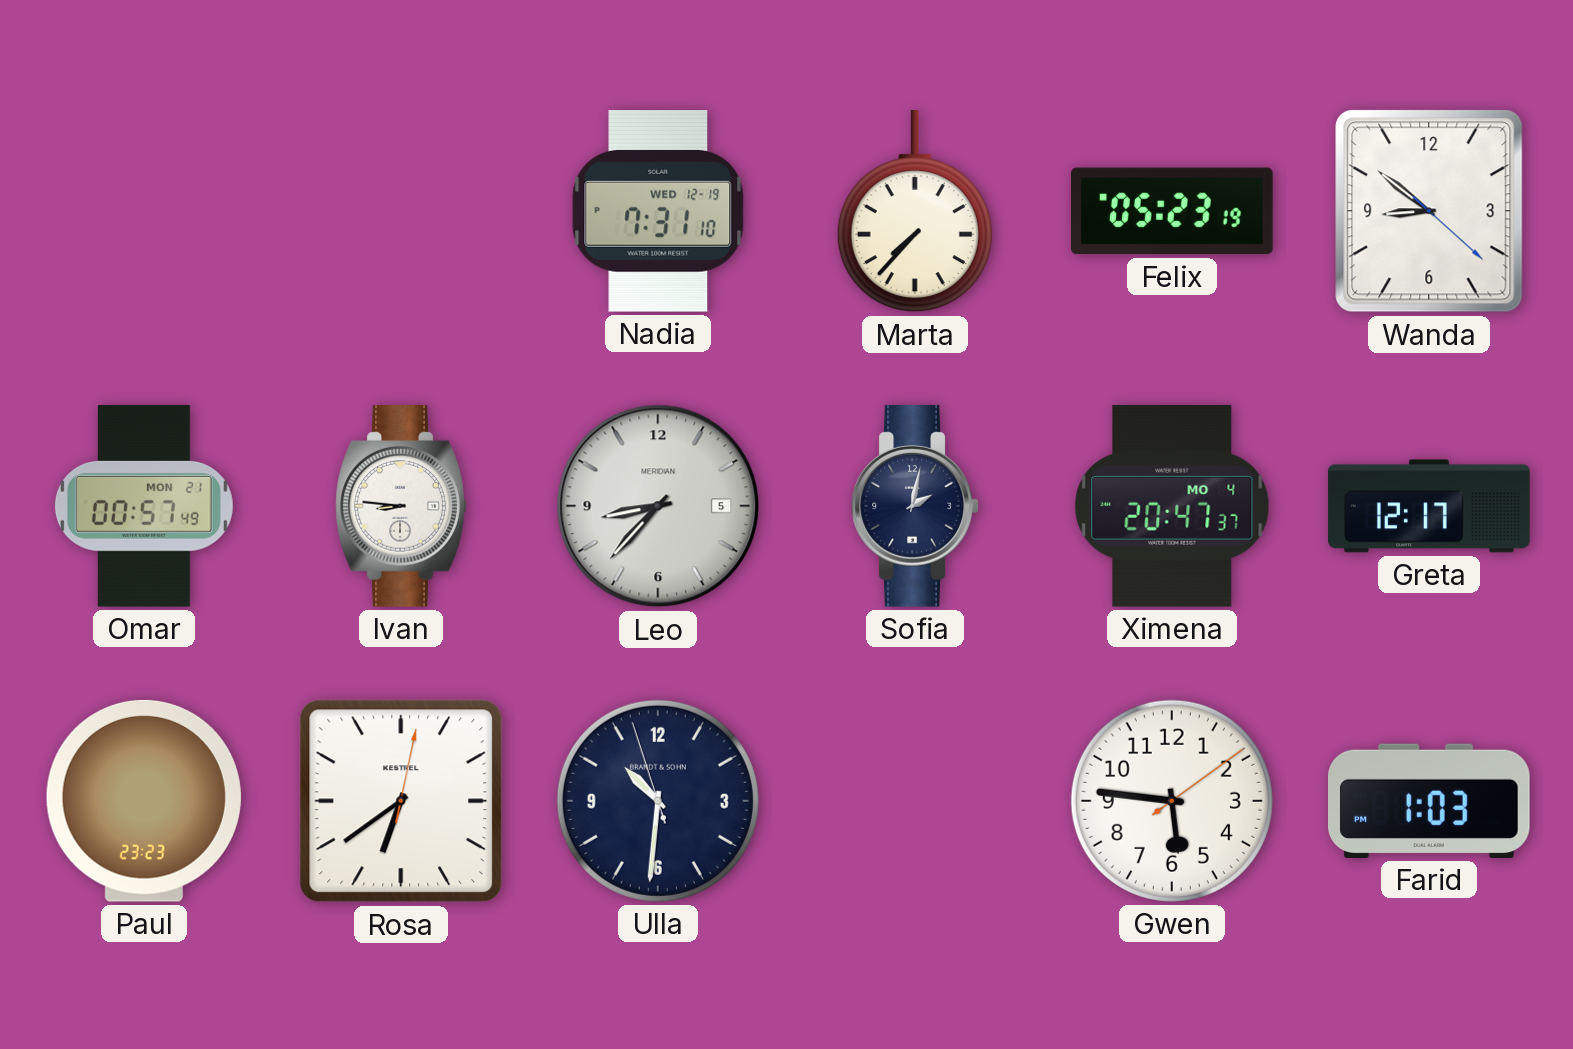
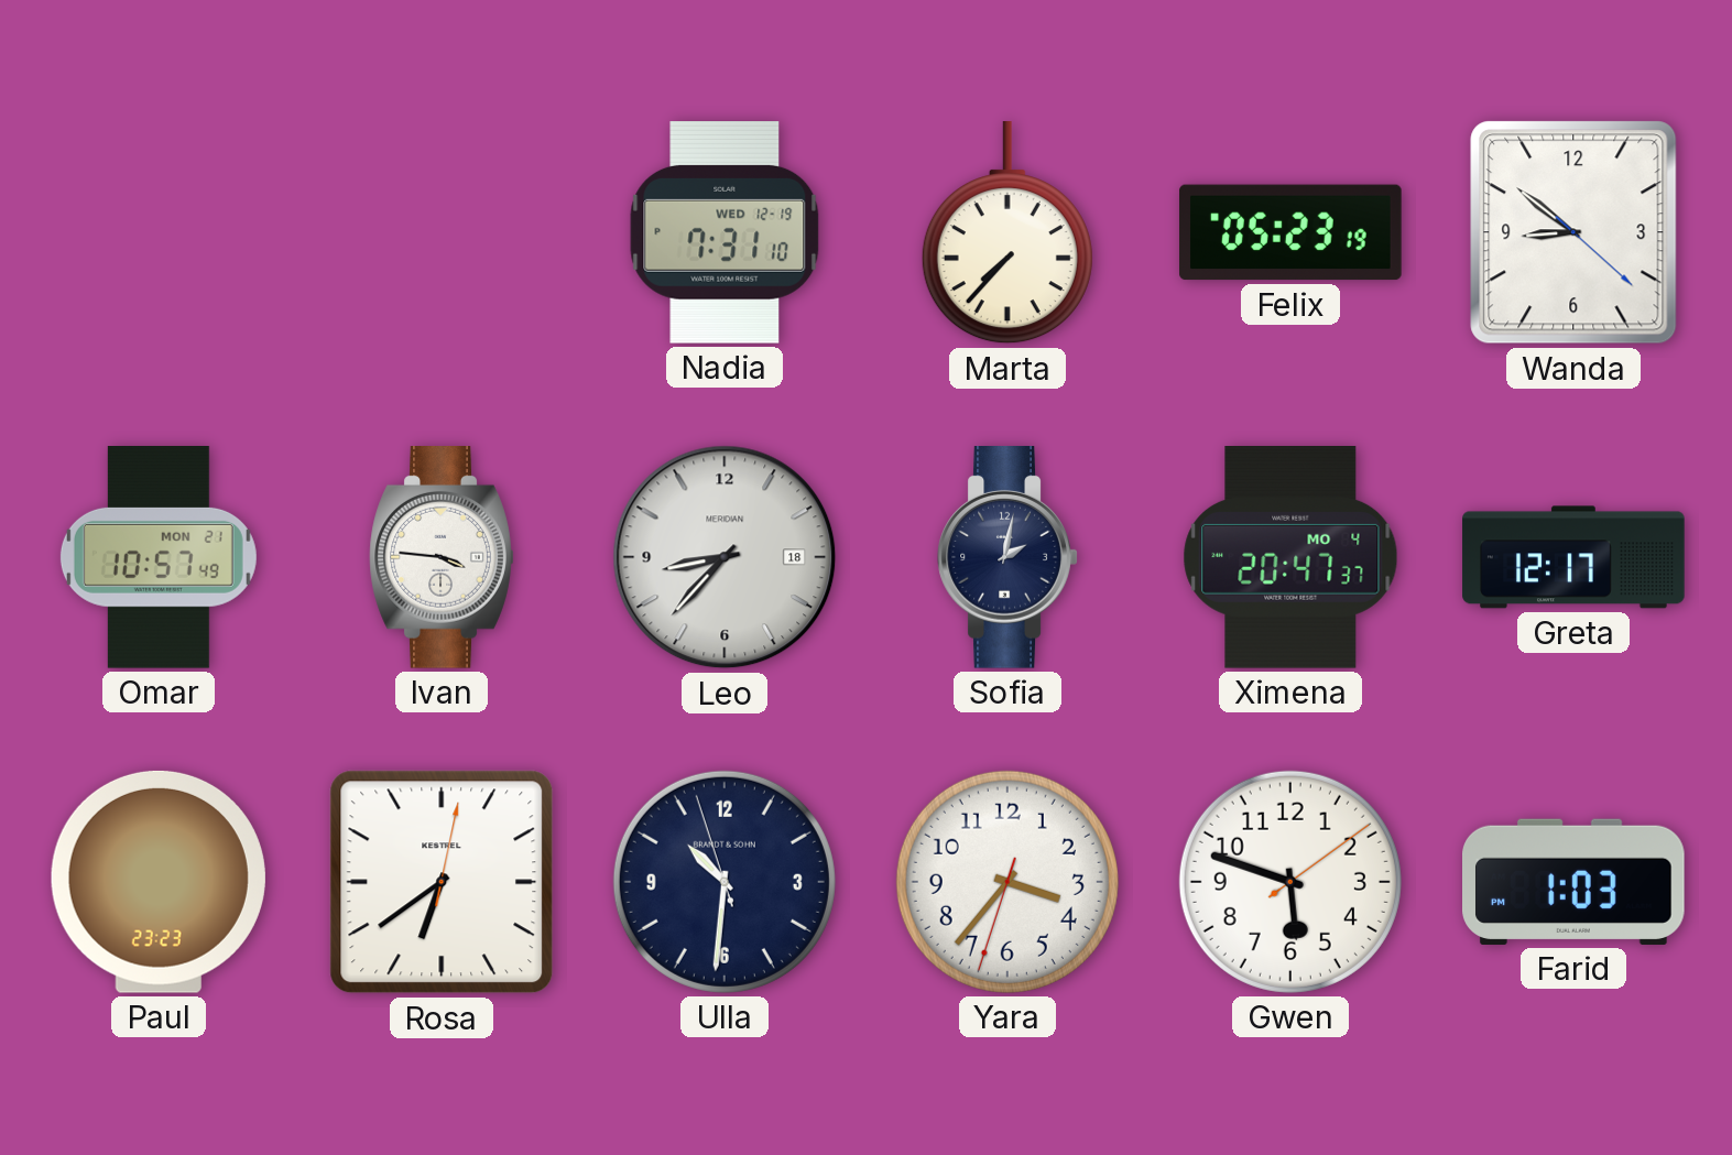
Omar: 00:57 -> 10:57 (159, 558)
Ivan: 8:46 -> 3:46 (442, 558)
Leo date: 5 -> 18 (725, 557)
Yara: none -> 3:36 (1007, 882)
Gwen: 5:46 -> 5:48 (1290, 882)
